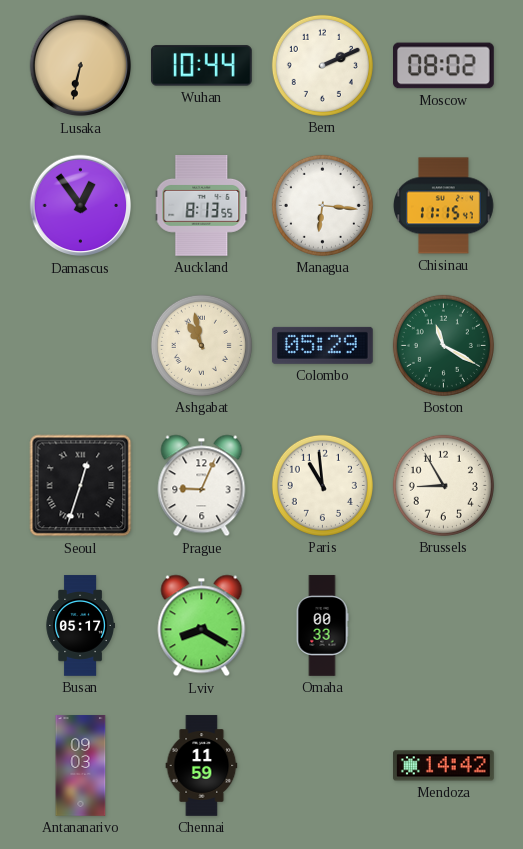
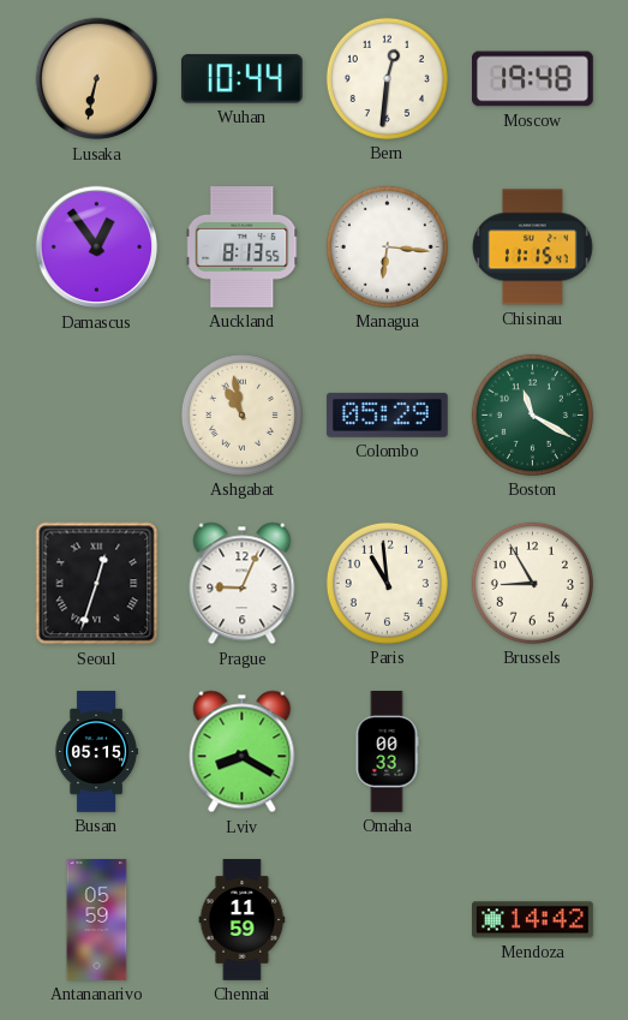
Bern: 2:11 -> 12:31 (387, 78)
Moscow: 08:02 -> 19:48 (533, 79)
Busan: 05:17 -> 05:15 (96, 752)
Antananarivo: 09:03 -> 05:59 (97, 920)
